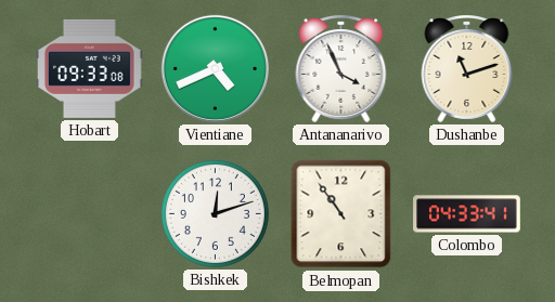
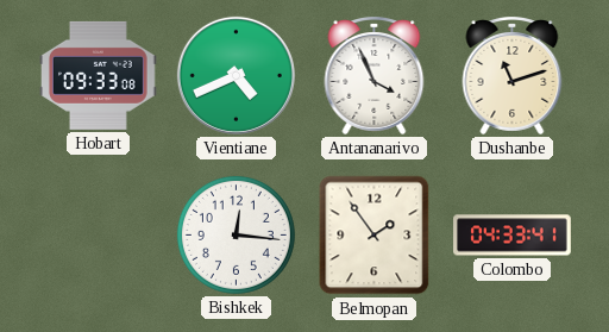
Bishkek: 12:12 -> 12:16 (236, 234)
Belmopan: 10:54 -> 1:54 (375, 236)
